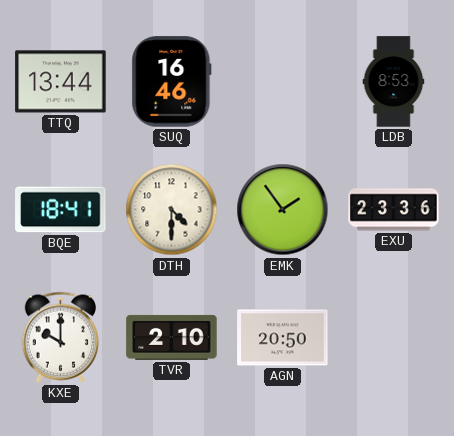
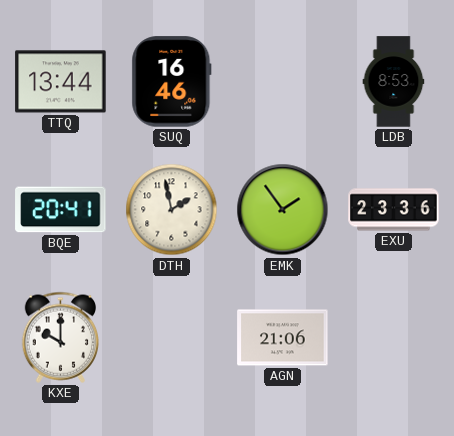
BQE: 18:41 -> 20:41 (61, 210)
DTH: 4:30 -> 1:58 (172, 210)
TVR: 2:10 -> none (172, 337)
AGN: 20:50 -> 21:06 (283, 338)
